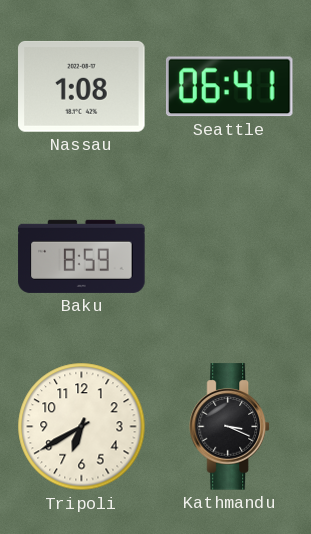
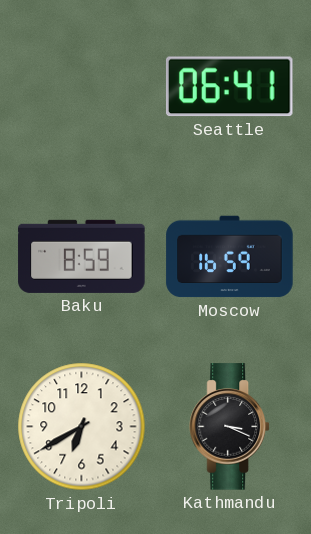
Nassau: 1:08 -> none (82, 86)
Moscow: none -> 16:59 (230, 257)
